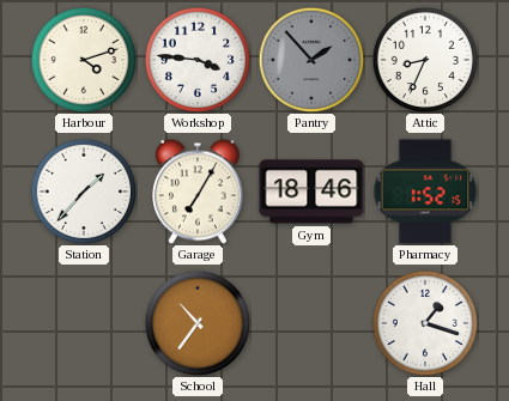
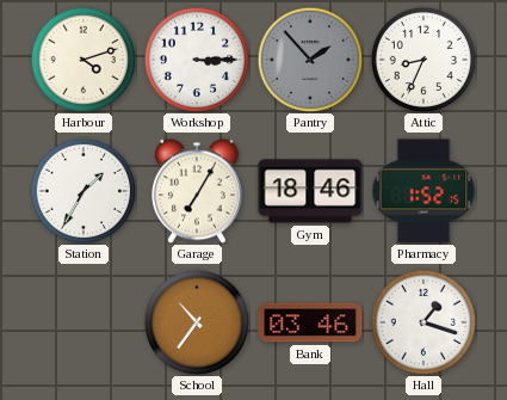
Workshop: 3:46 -> 3:15 (197, 60)
Station: 1:37 -> 1:35 (84, 191)
Bank: none -> 03:46 (310, 322)
